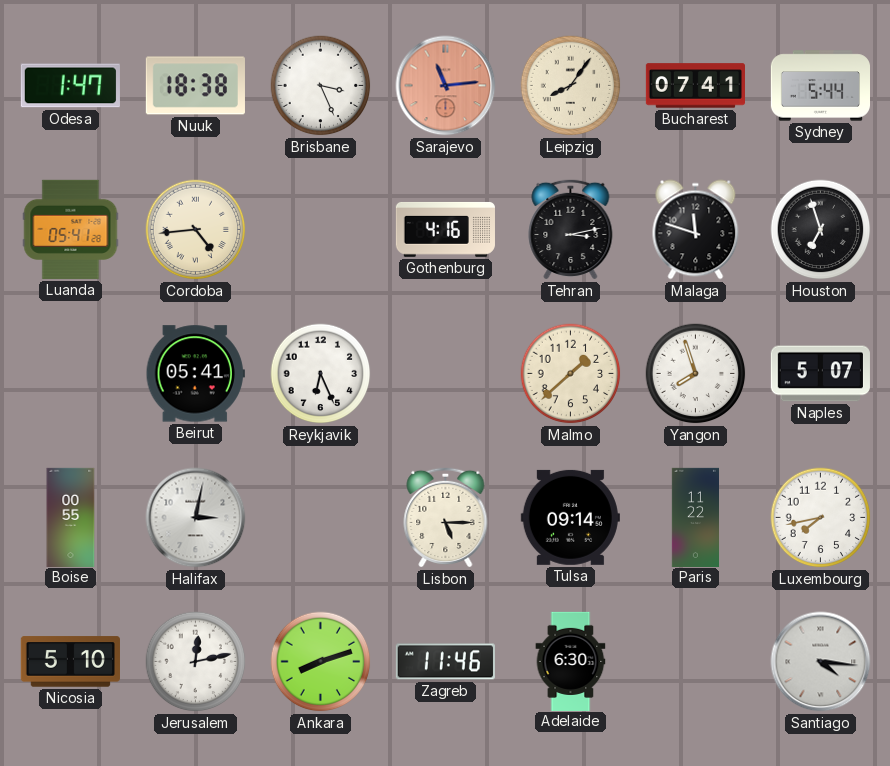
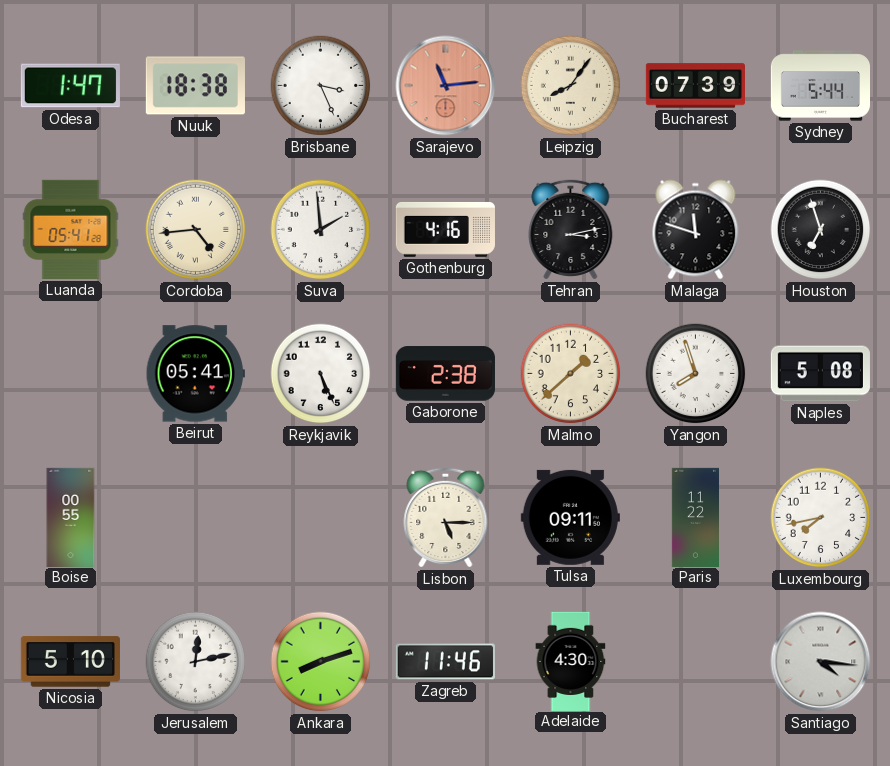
Bucharest: 07:41 -> 07:39 (695, 86)
Suva: none -> 1:59 (321, 230)
Reykjavik: 6:26 -> 5:26 (321, 374)
Gaborone: none -> 2:38 (445, 374)
Naples: 5:07 -> 5:08 (820, 374)
Halifax: 3:02 -> none (196, 518)
Tulsa: 09:14 -> 09:11 (570, 517)
Adelaide: 6:30 -> 4:30 (571, 661)
